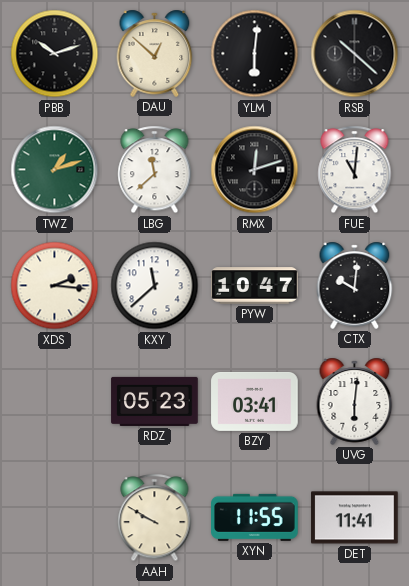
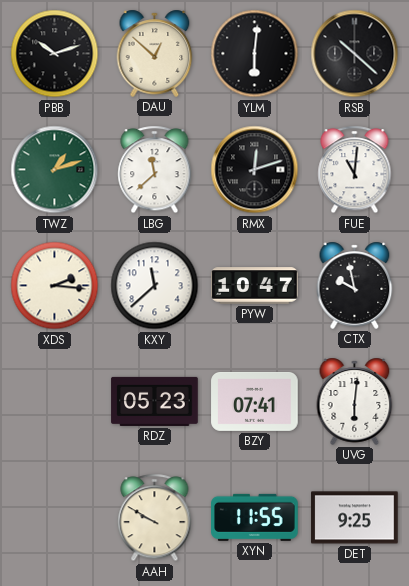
CTX: 10:01 -> 9:58 (355, 285)
BZY: 03:41 -> 07:41 (255, 401)
DET: 11:41 -> 9:25 (355, 518)
